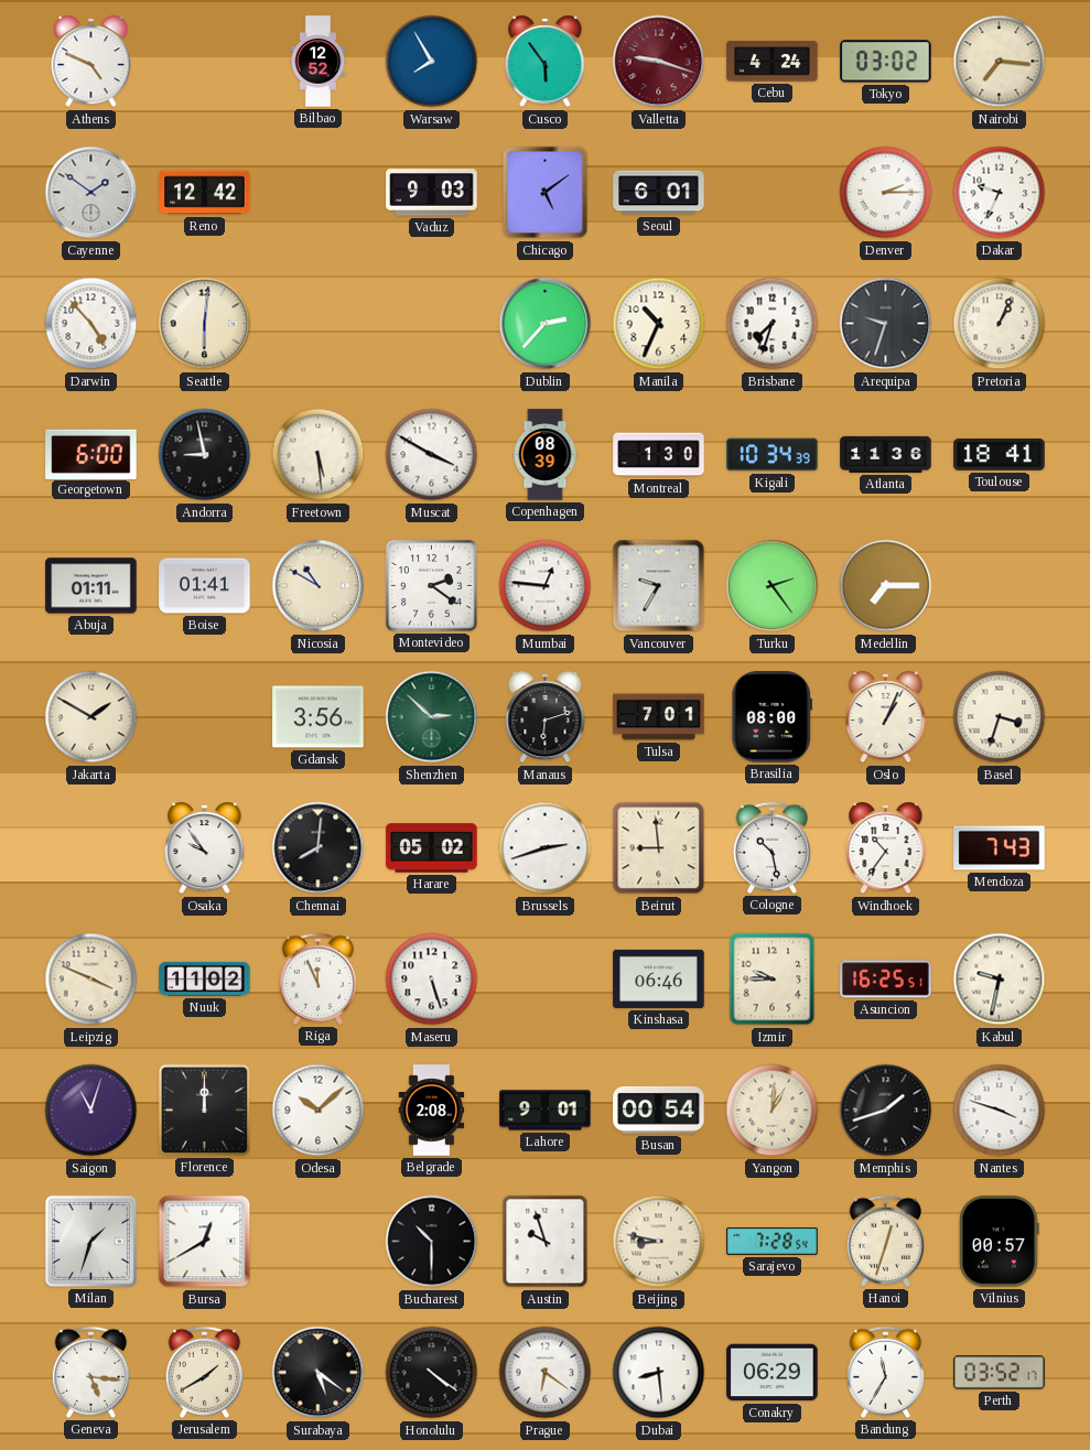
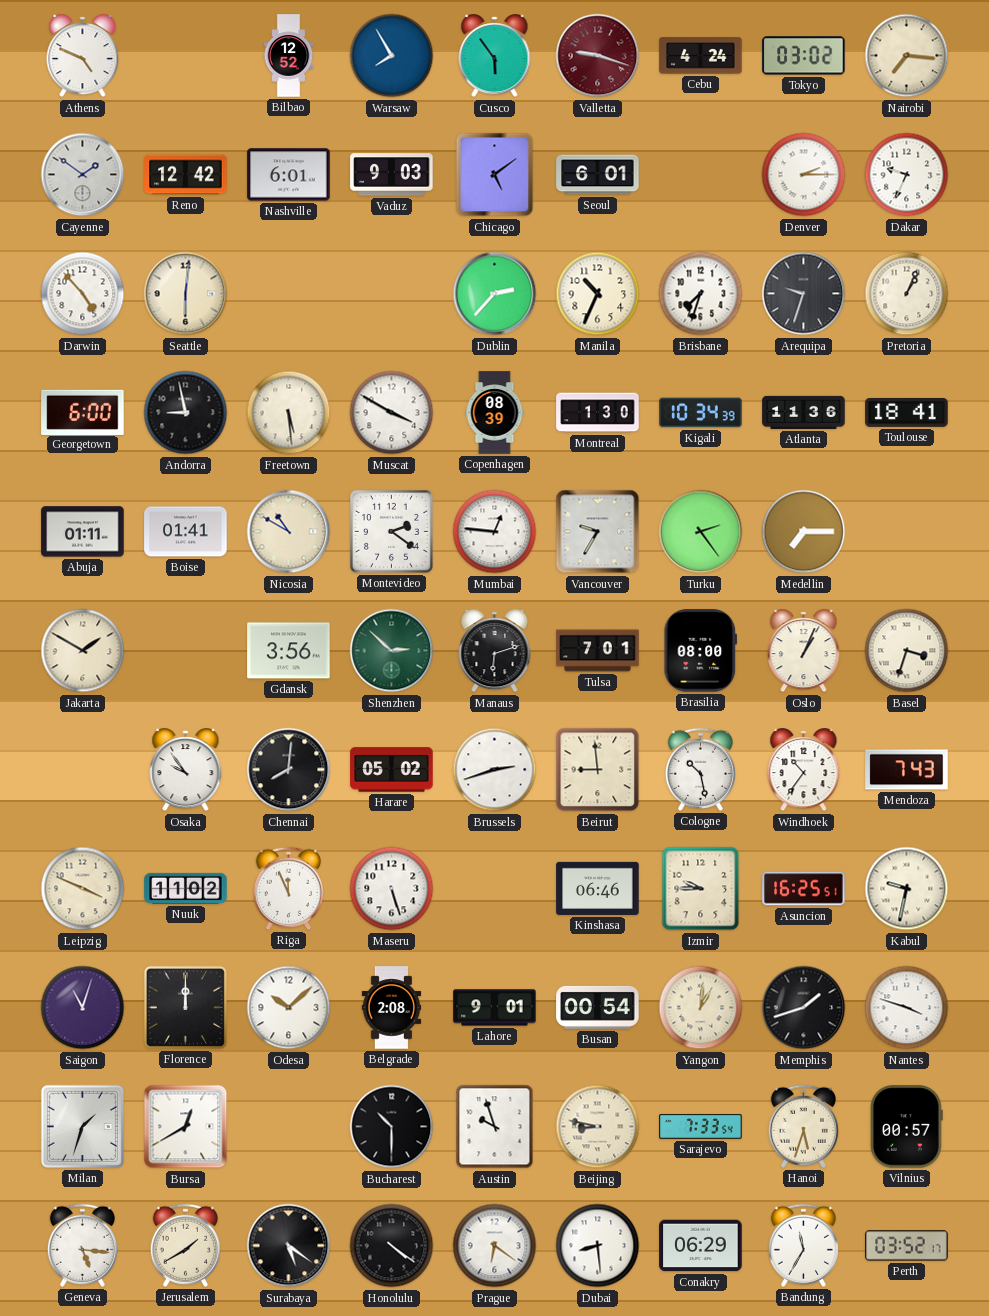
Nashville: none -> 6:01 (289, 175)
Sarajevo: 7:28 -> 7:33 (701, 1127)
Hanoi: 12:33 -> 5:33 (803, 1126)
